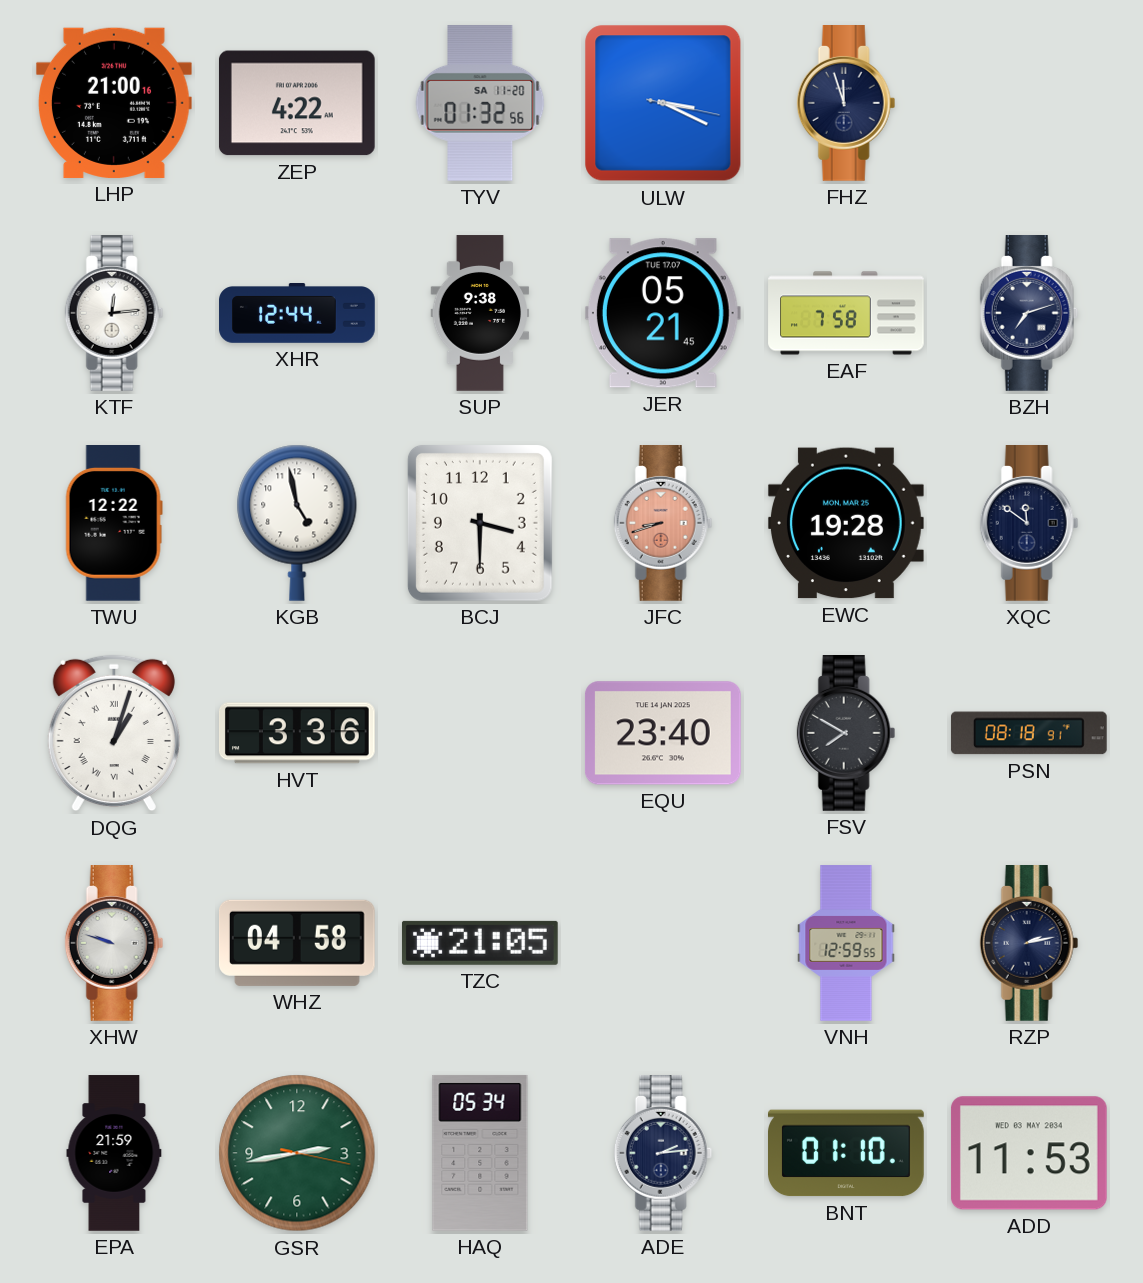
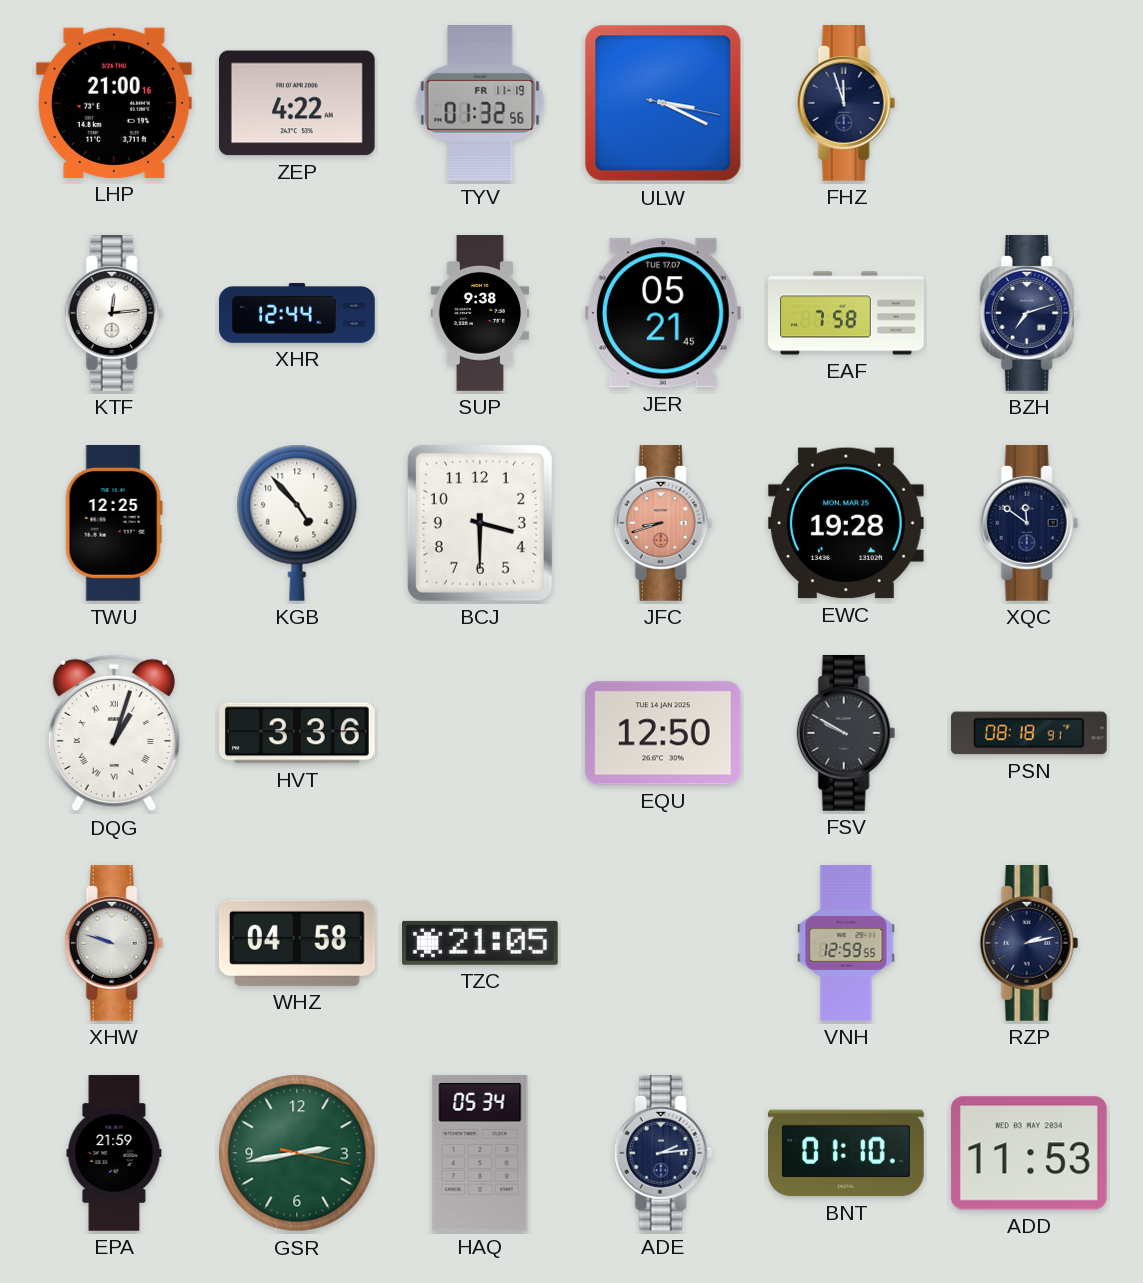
TYV date: SA 11-20 -> FR 11-19 (480, 104)
TWU: 12:22 -> 12:25 (114, 524)
KGB: 4:58 -> 4:53 (297, 523)
EQU: 23:40 -> 12:50 (663, 733)
FSV: 7:50 -> 9:50 (846, 734)
